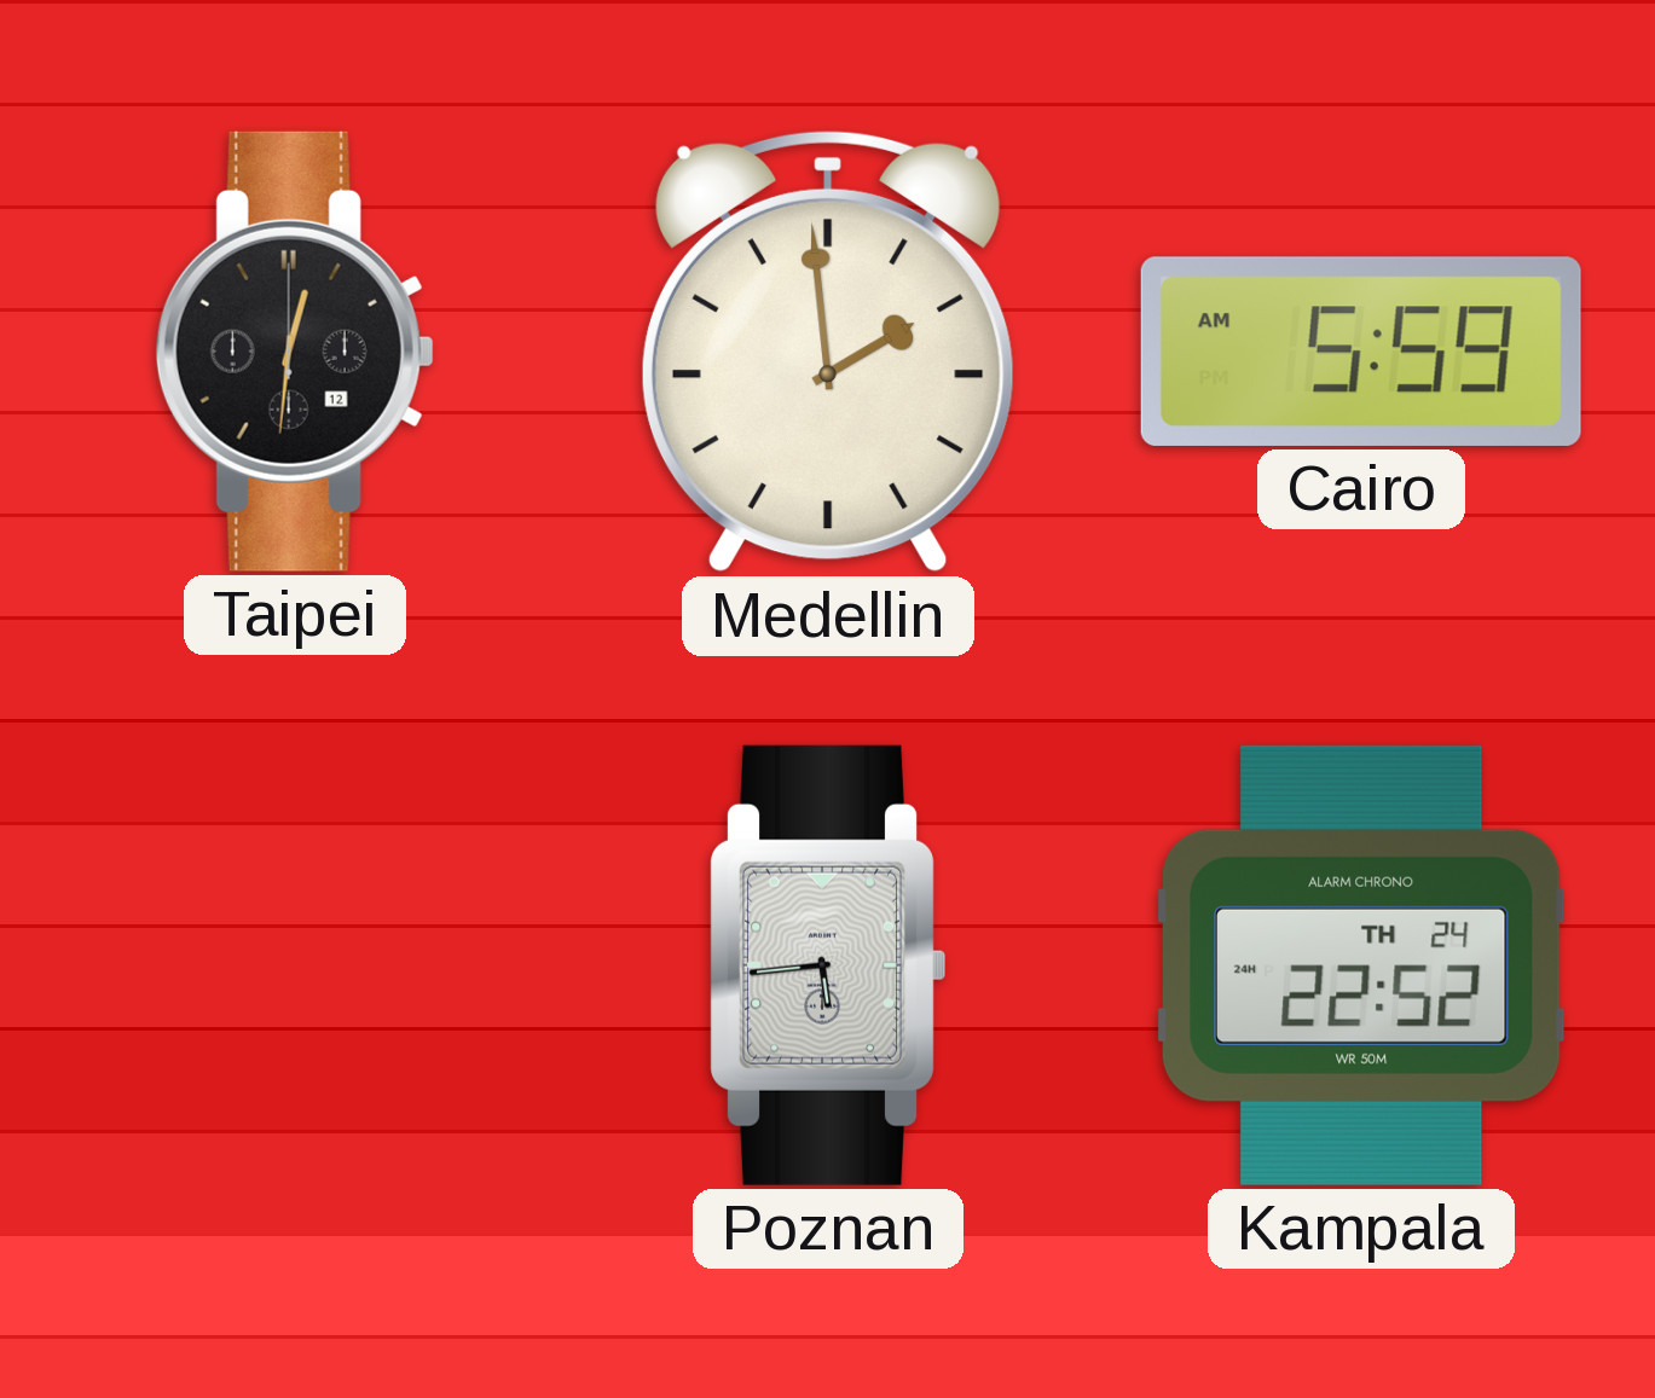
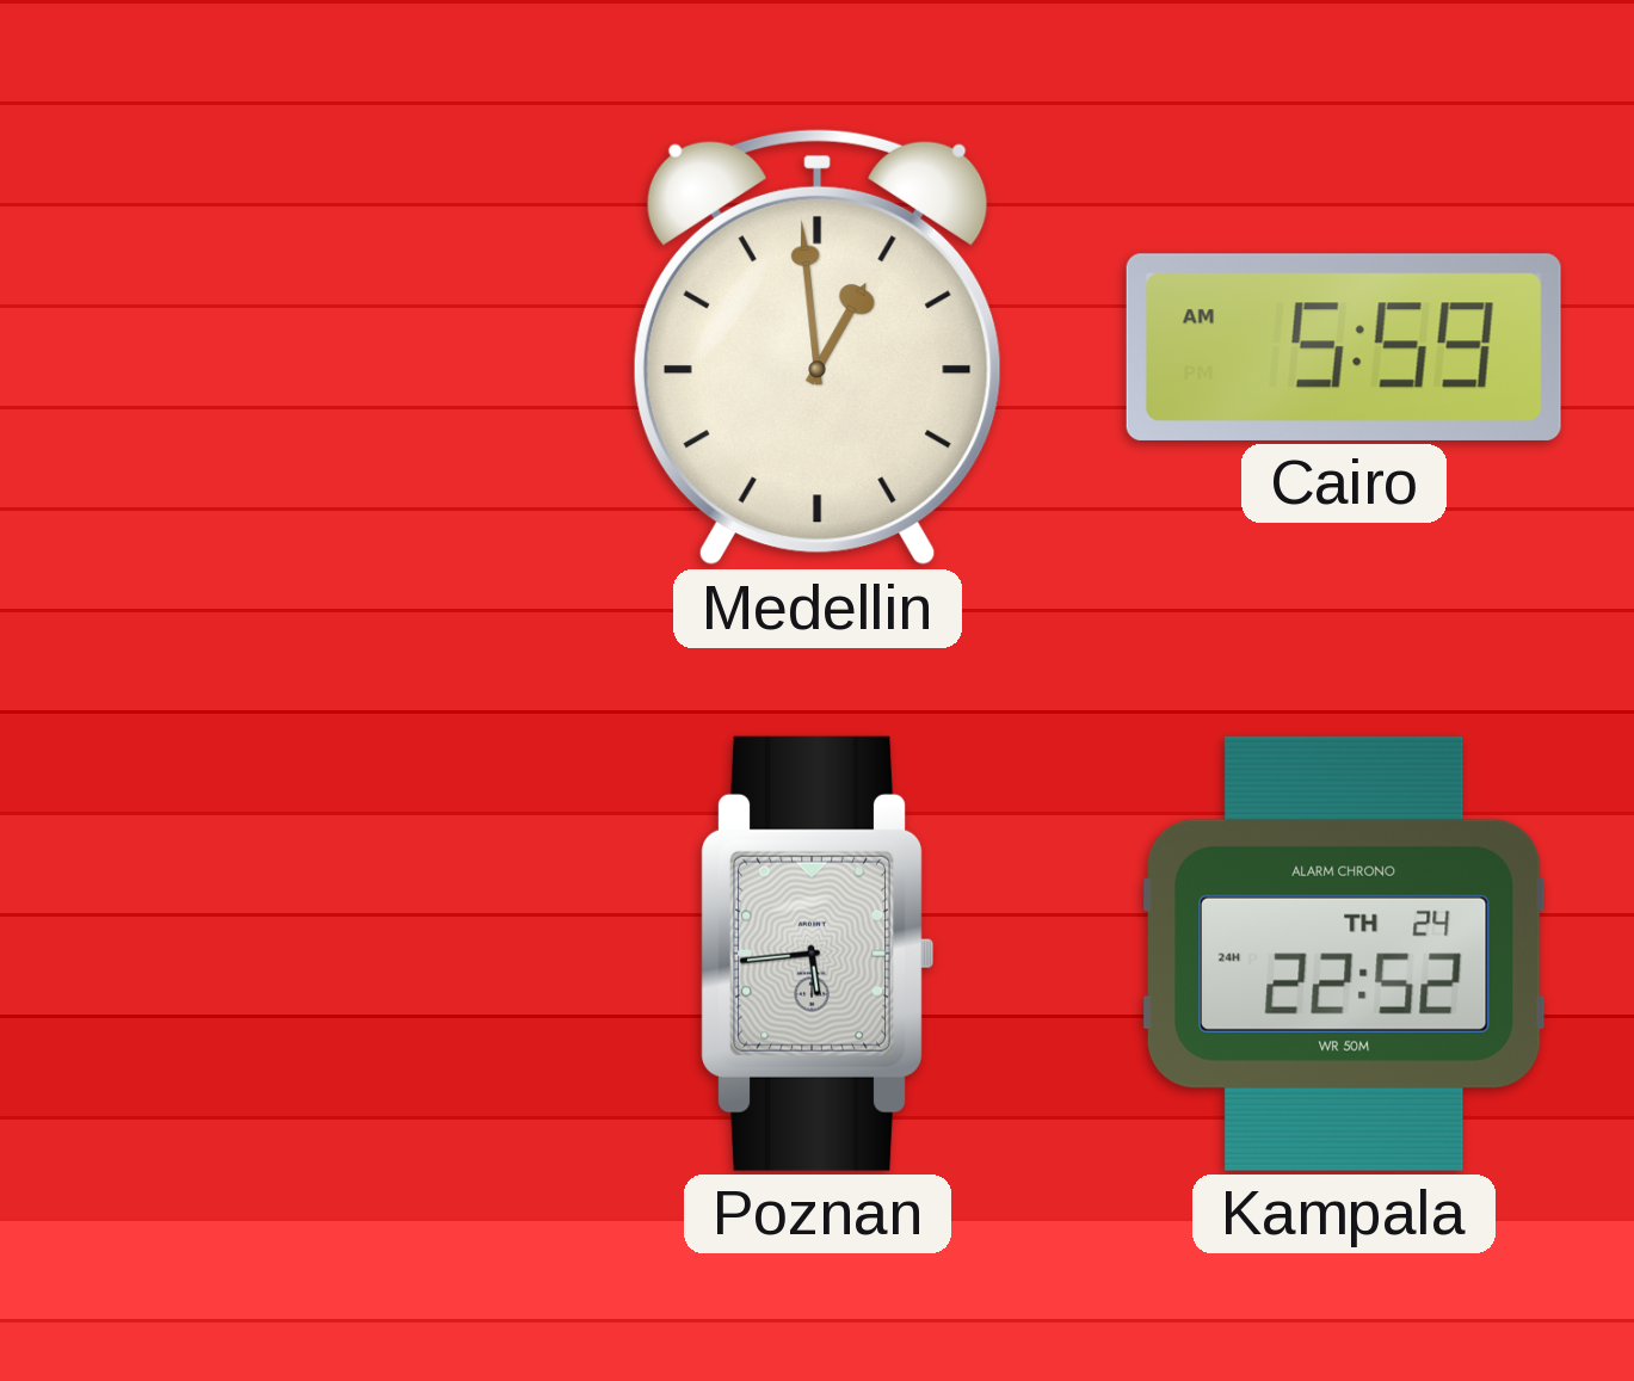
Taipei: 12:31 -> none (295, 352)
Medellin: 1:59 -> 12:59 (818, 347)
